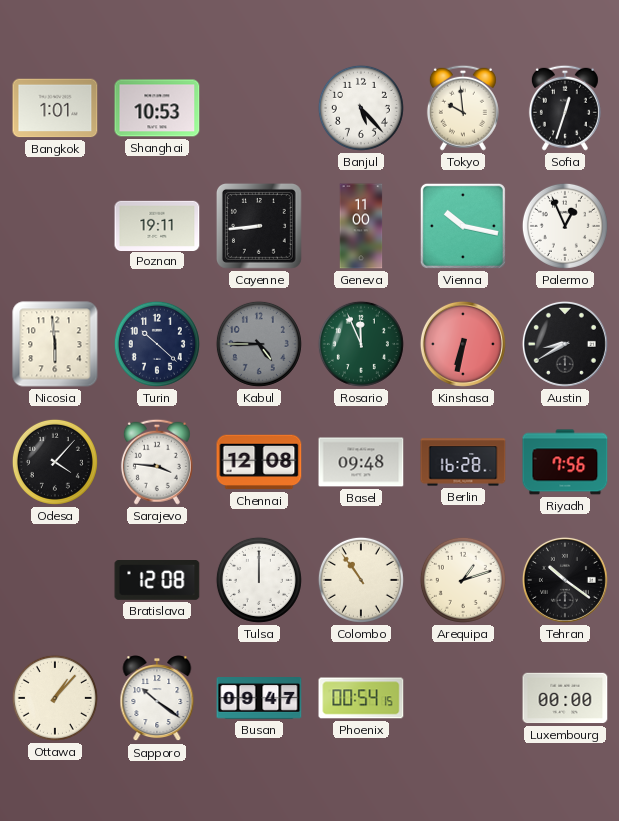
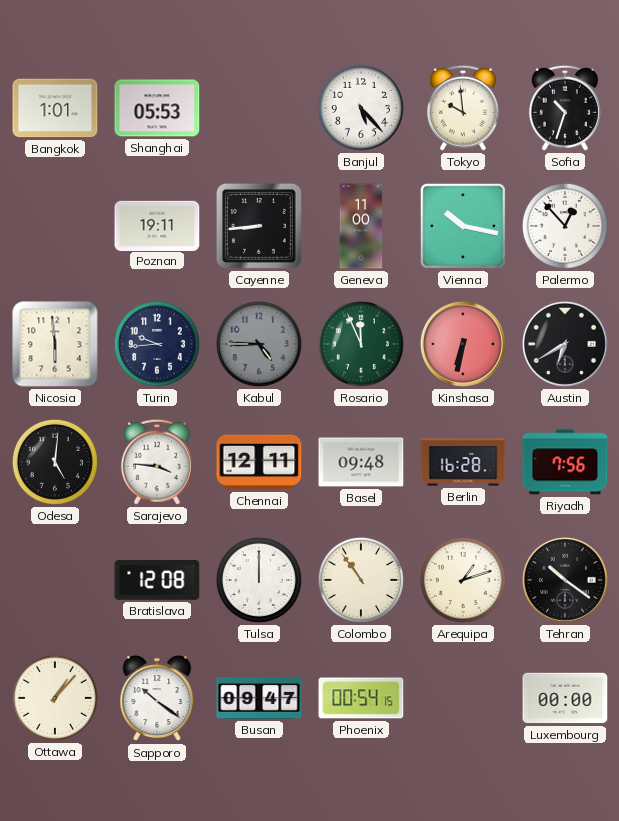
Shanghai: 10:53 -> 05:53 (157, 108)
Sofia: 12:33 -> 10:33 (565, 108)
Palermo: 12:56 -> 12:53 (565, 226)
Turin: 10:22 -> 9:44 (157, 344)
Austin: 8:40 -> 6:40 (565, 344)
Odesa: 4:07 -> 5:01 (55, 462)
Chennai: 12:08 -> 12:11 (259, 462)
